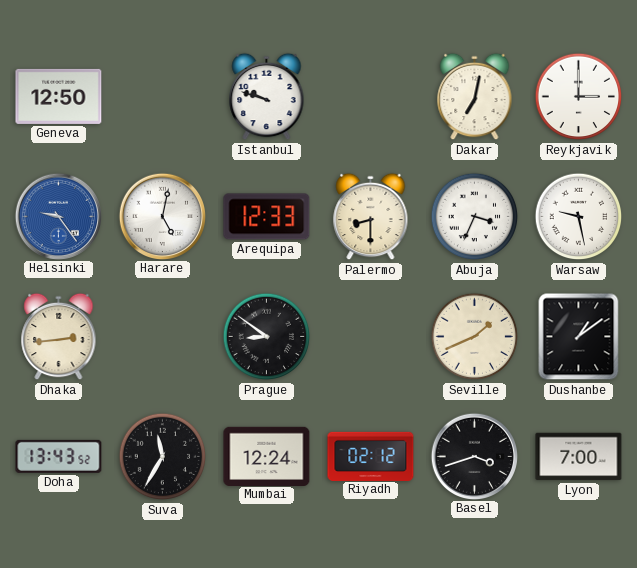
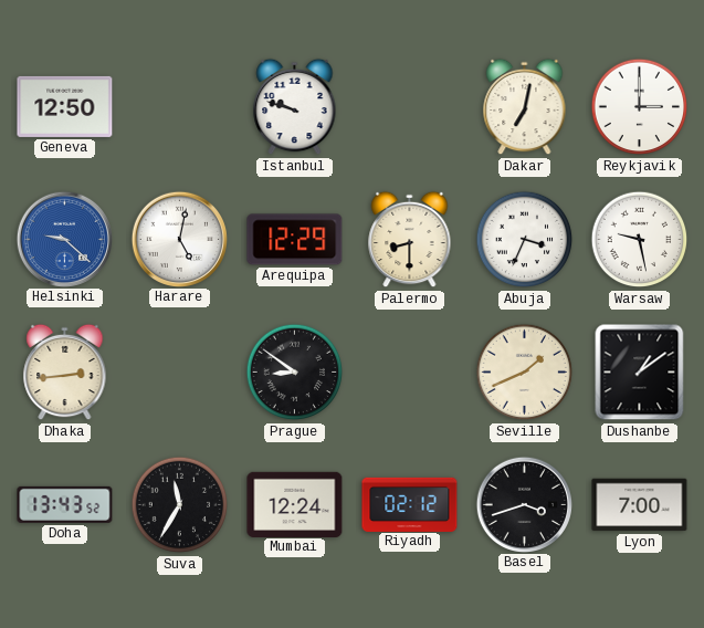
Helsinki: 9:24 -> 9:22 (64, 239)
Arequipa: 12:33 -> 12:29 (295, 240)
